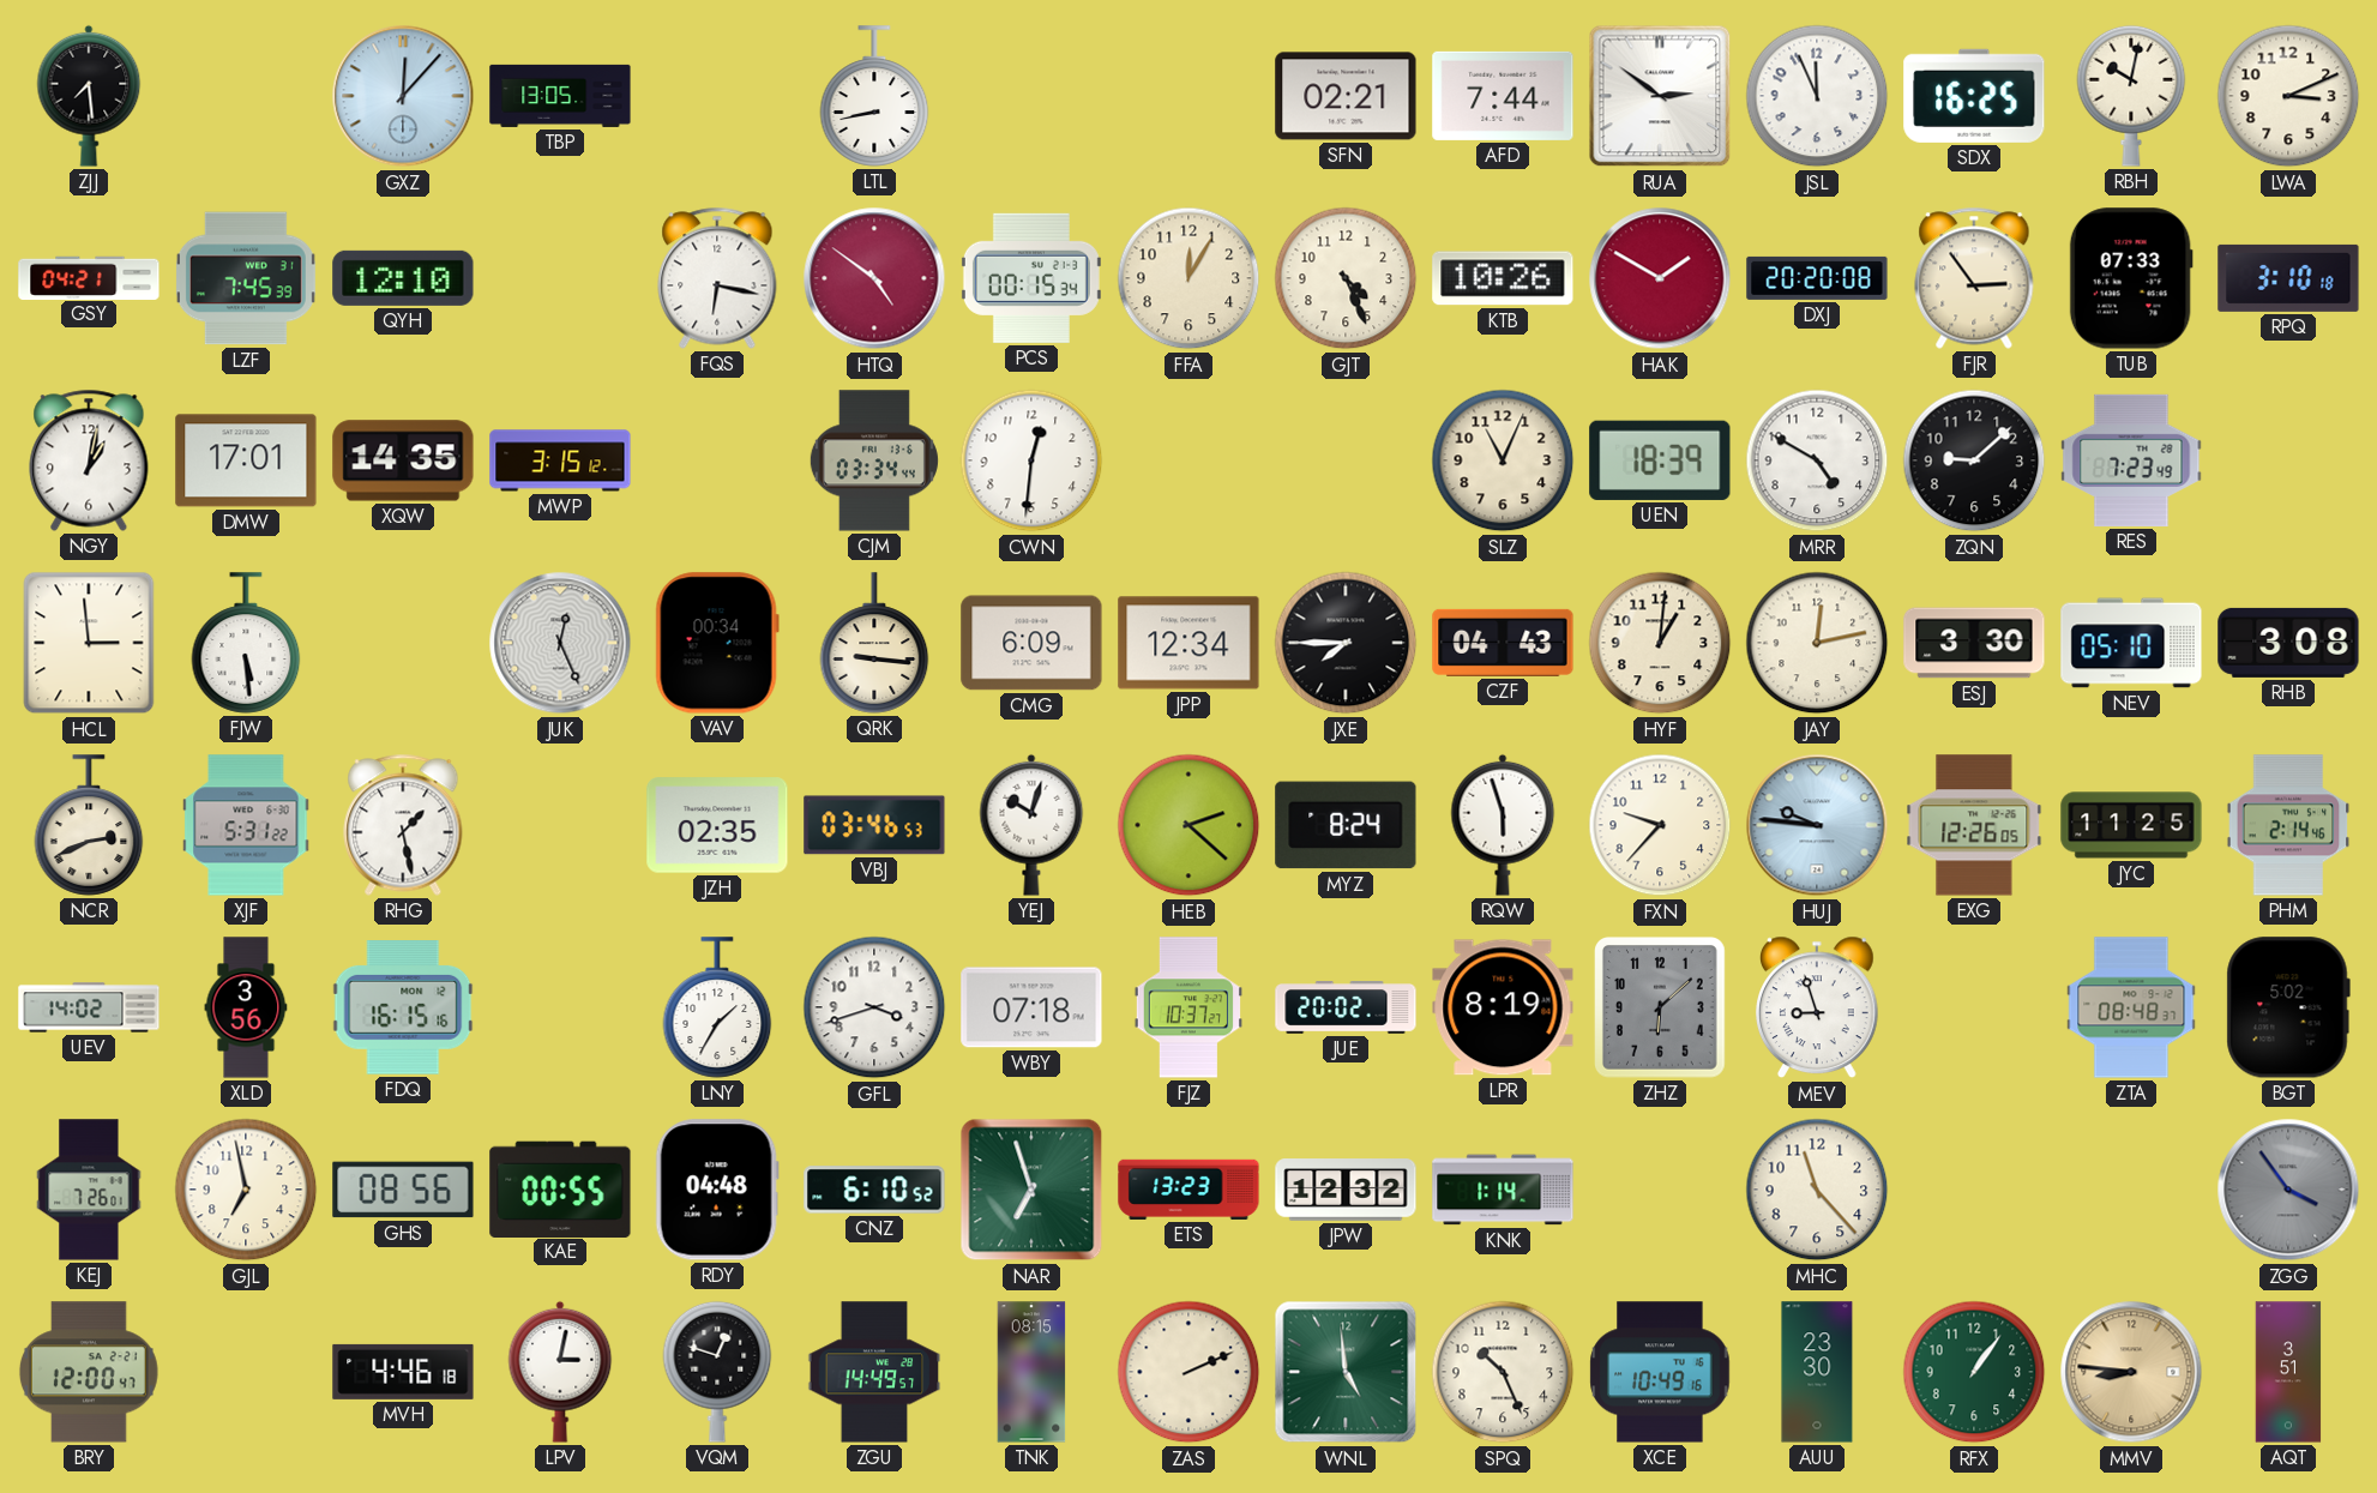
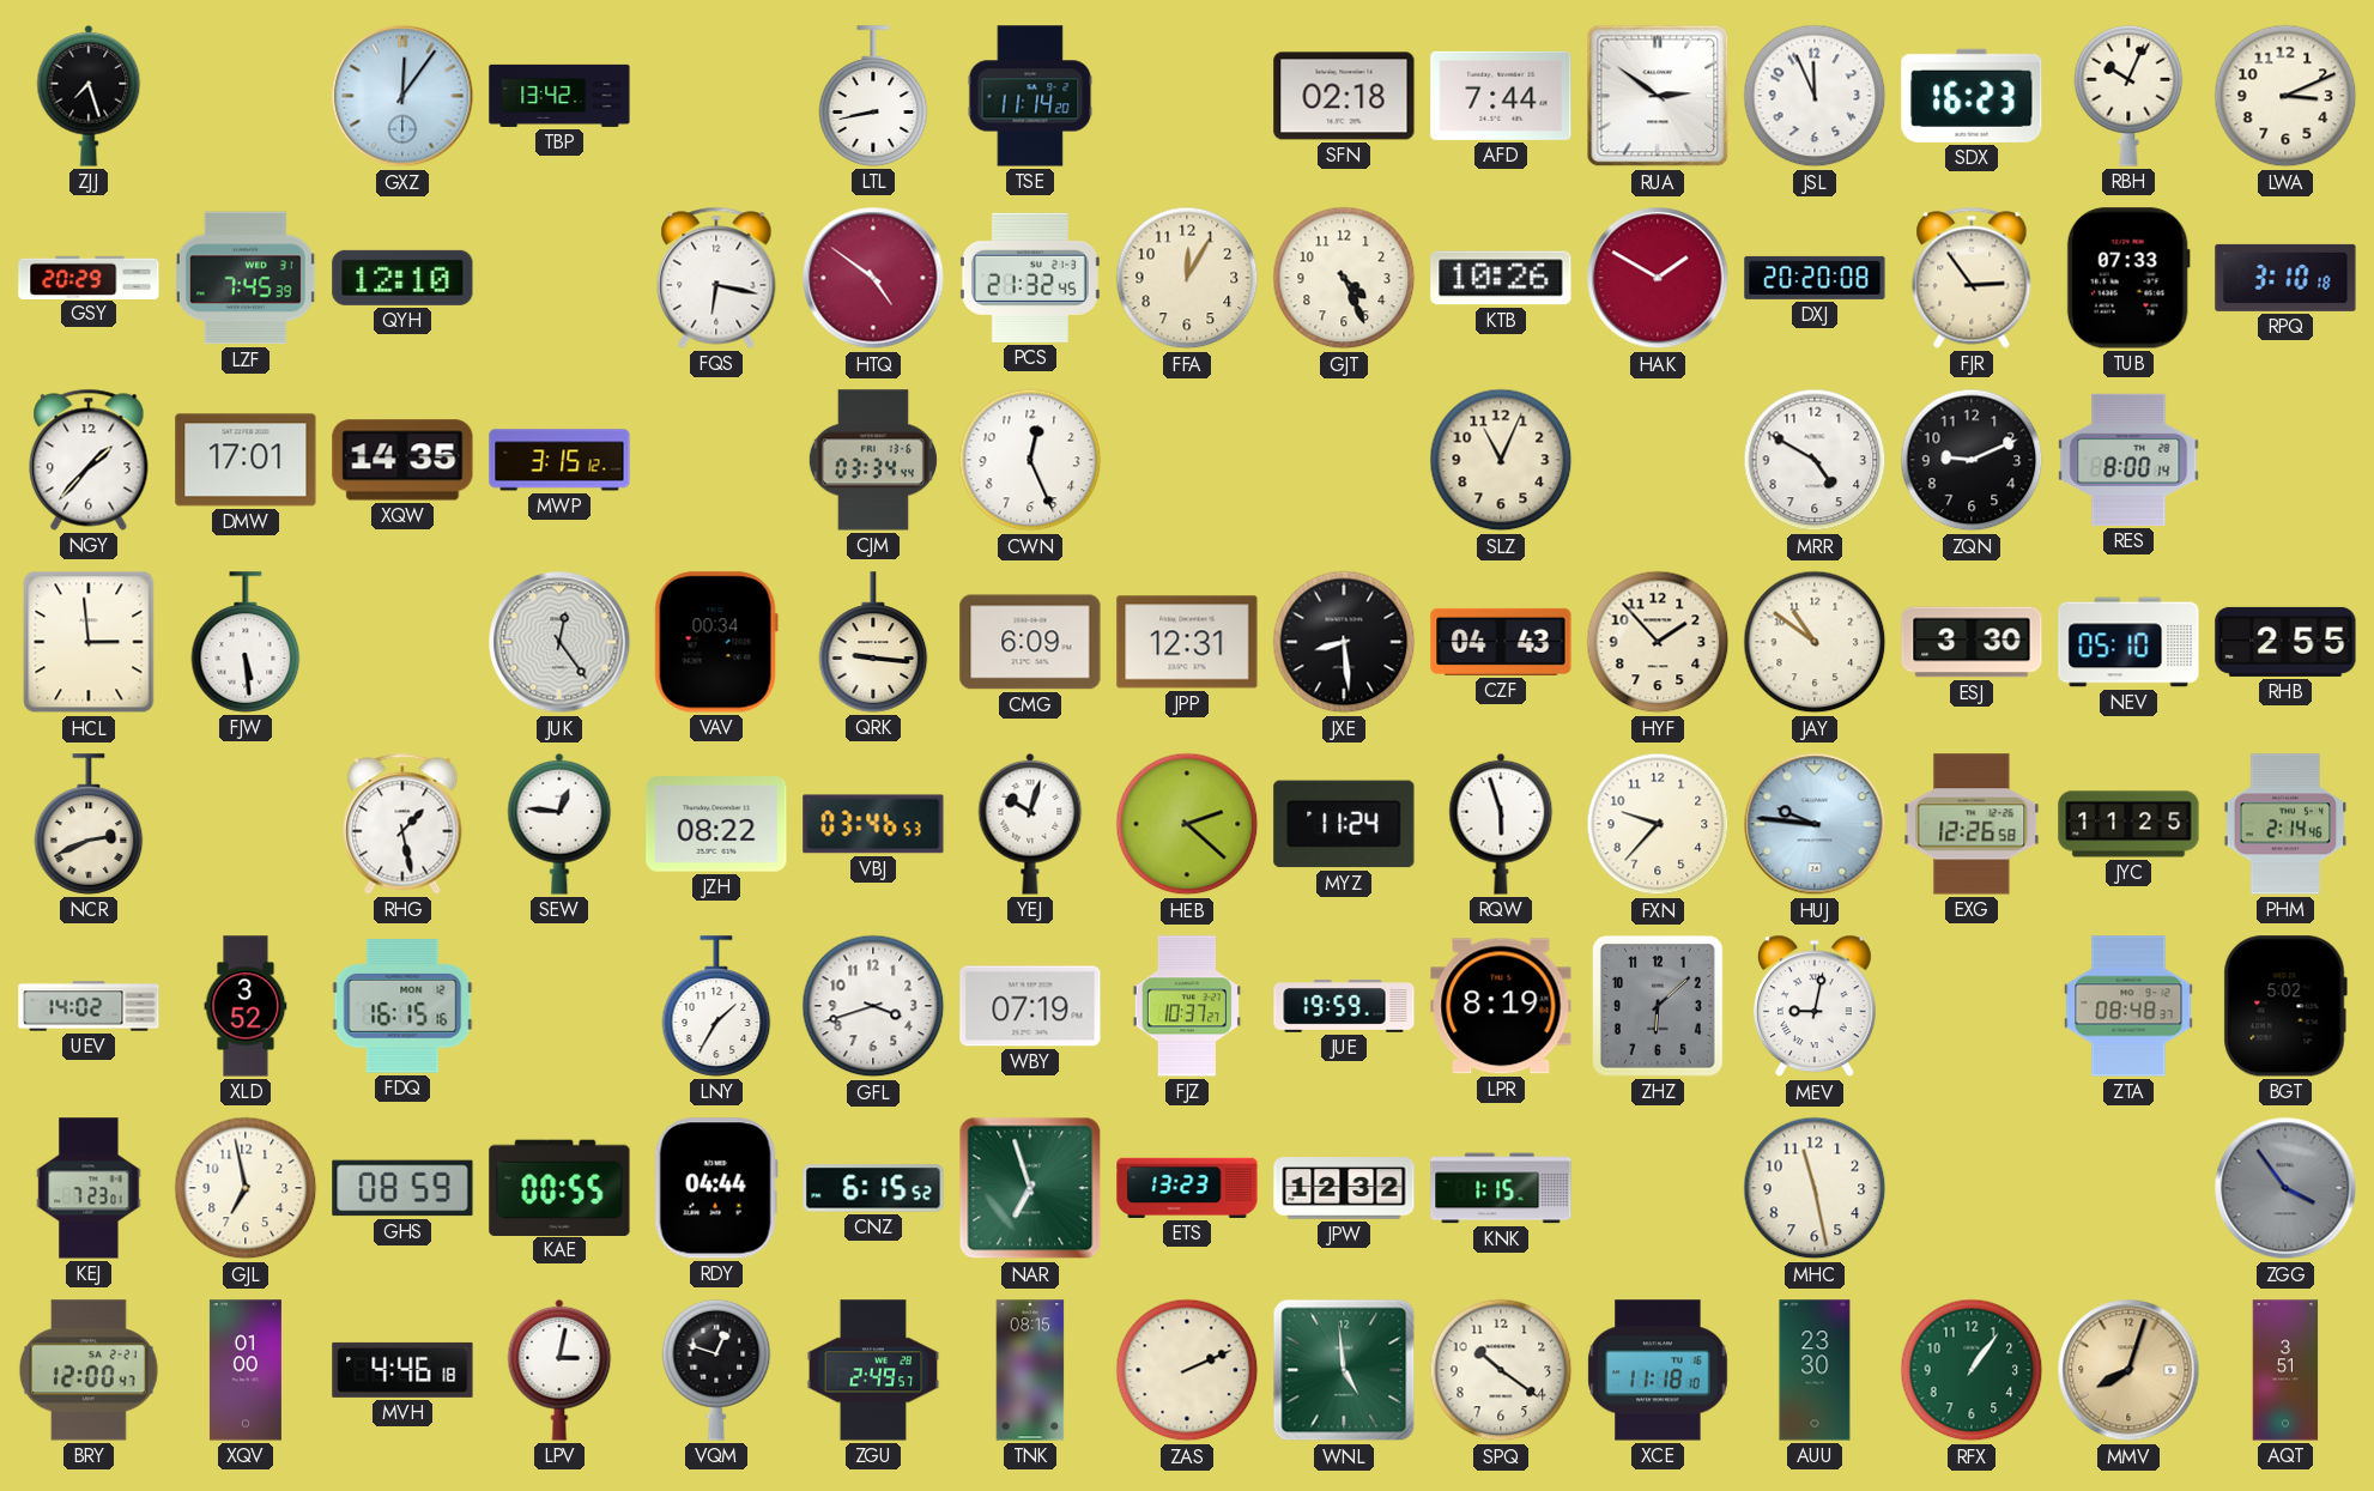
ZJJ: 7:29 -> 7:27 (89, 96)
GXZ: 12:07 -> 12:06 (402, 96)
TBP: 13:05 -> 13:42 (559, 96)
TSE: none -> 11:14 (1030, 96)
SFN: 02:21 -> 02:18 (1344, 96)
SDX: 16:25 -> 16:23 (1972, 96)
RBH: 10:02 -> 10:04 (2128, 96)
GSY: 04:21 -> 20:29 (89, 277)
PCS: 00:15 -> 21:32 (1030, 278)
NGY: 1:02 -> 1:37 (89, 460)
CWN: 12:31 -> 12:26 (1030, 460)
UEN: 18:39 -> none (1660, 460)
ZQN: 9:08 -> 9:11 (1972, 460)
RES: 7:23 -> 8:00 (2128, 460)
JUK: 12:26 -> 12:24 (559, 642)
JPP: 12:34 -> 12:31 (1187, 642)
JXE: 7:45 -> 8:29 (1344, 642)
HYF: 1:01 -> 1:53 (1658, 642)
JAY: 12:13 -> 10:51 (1815, 642)
RHB: 3:08 -> 2:55 (2285, 642)
XJF: 5:31 -> none (246, 825)
SEW: none -> 12:46 (559, 824)
JZH: 02:35 -> 08:22 (716, 824)
MYZ: 8:24 -> 11:24 (1344, 824)
EXG: 12:26:05 -> 12:26:58 (1972, 824)
XLD: 3:56 -> 3:52 (246, 1006)
WBY: 07:18 -> 07:19 (1030, 1006)
JUE: 20:02 -> 19:59 (1344, 1006)
MEV: 8:57 -> 9:02 (1816, 1006)
KEJ: 7:26 -> 7:23 (89, 1188)
GHS: 08:56 -> 08:59 (402, 1188)
RDY: 04:48 -> 04:44 (716, 1188)
CNZ: 6:10 -> 6:15 (873, 1188)
KNK: 1:14 -> 1:15 (1501, 1188)
MHC: 11:23 -> 11:28 (1815, 1188)
XQV: none -> 01:00 (246, 1370)
ZGU: 14:49 -> 2:49 (873, 1370)
SPQ: 10:26 -> 10:21 (1501, 1370)
XCE: 10:49 -> 11:18 (1658, 1370)
MMV: 8:46 -> 8:03 (2128, 1370)
